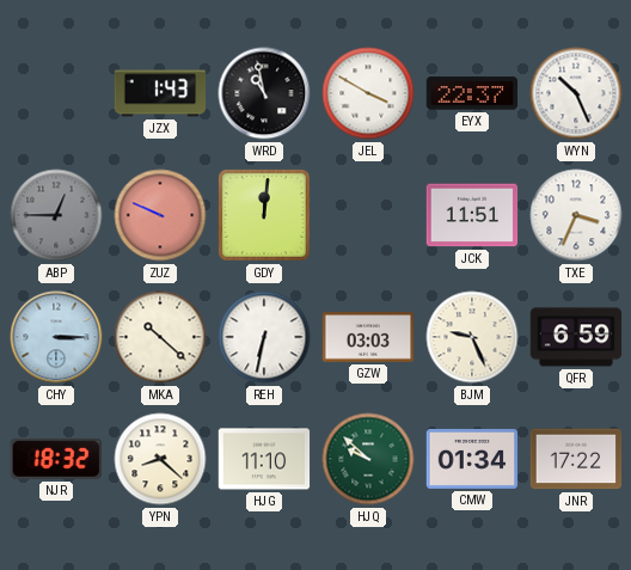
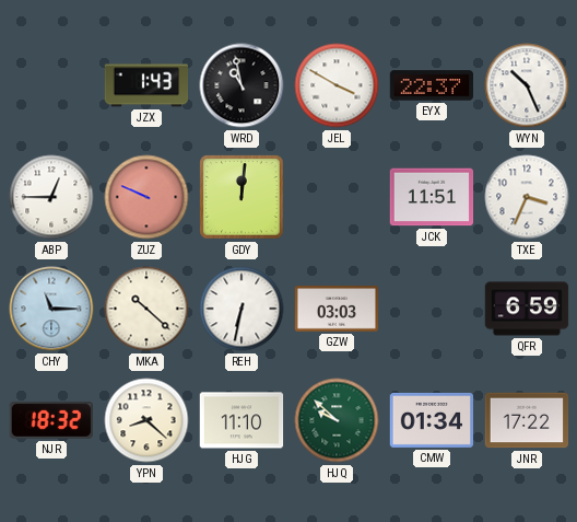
ABP dial: grey -> white (51, 197)
CHY: 3:15 -> 11:15 (51, 309)
BJM: 9:26 -> none (472, 337)
